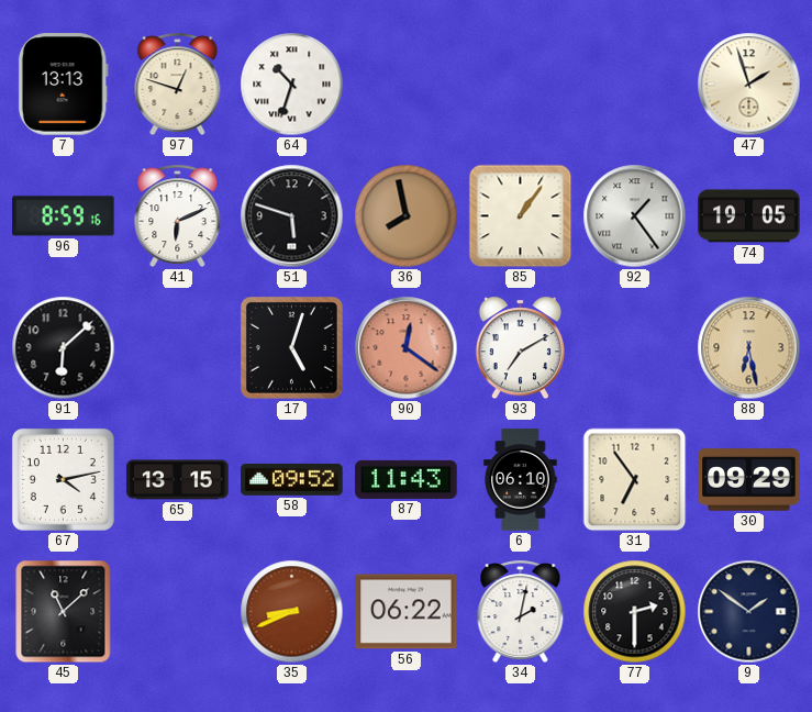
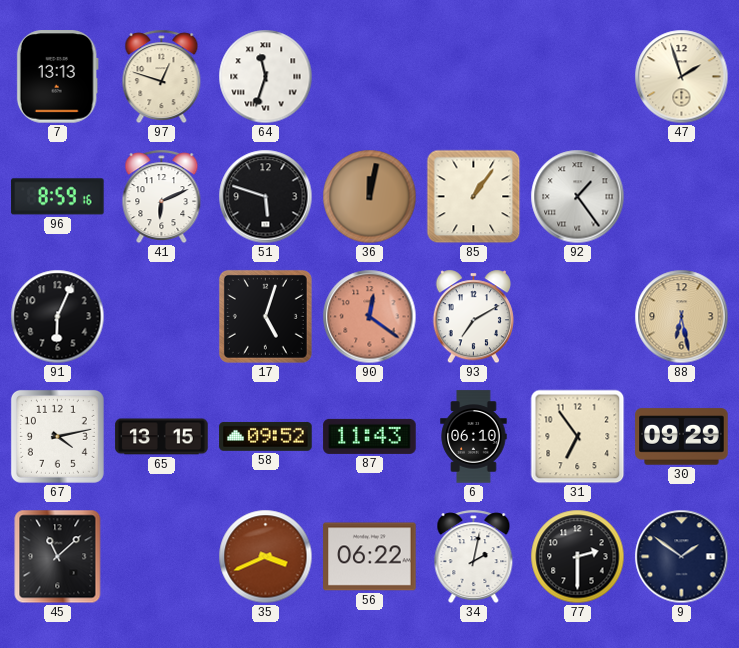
64: 10:33 -> 11:33 (266, 77)
36: 7:58 -> 12:02 (370, 197)
74: 19:05 -> none (749, 216)
91: 6:08 -> 6:04 (58, 317)
35: 8:41 -> 3:41 (266, 557)
